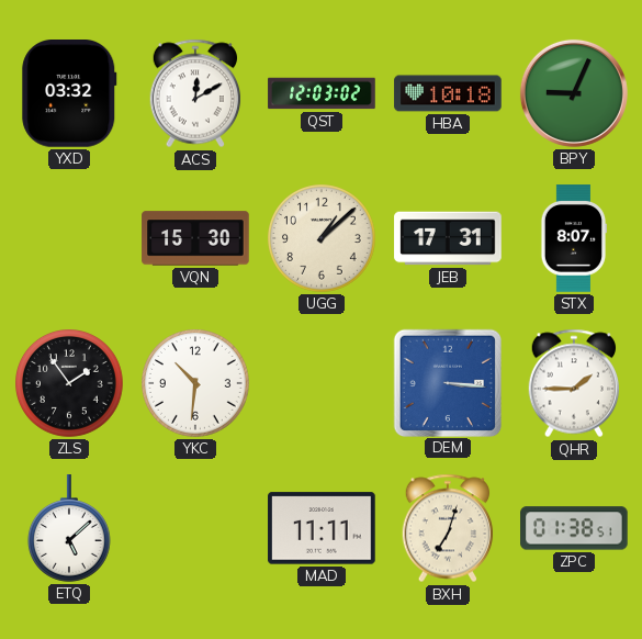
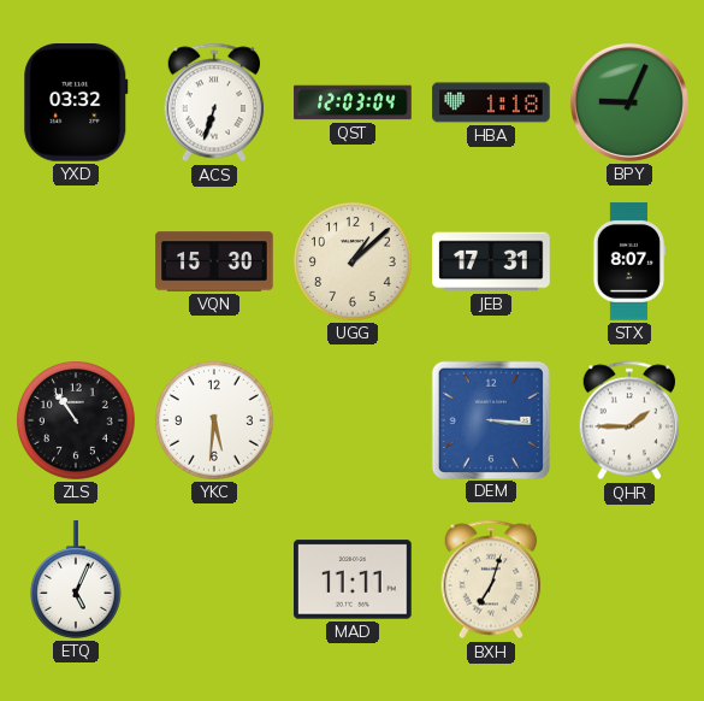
ACS: 12:10 -> 6:33 (214, 102)
QST: 12:03:02 -> 12:03:04 (353, 102)
HBA: 10:18 -> 1:18 (491, 102)
ZLS: 1:54 -> 10:54 (77, 422)
YKC: 10:31 -> 5:31 (215, 422)
ETQ: 5:08 -> 5:04 (76, 579)
ZPC: 01:38 -> none (574, 528)
